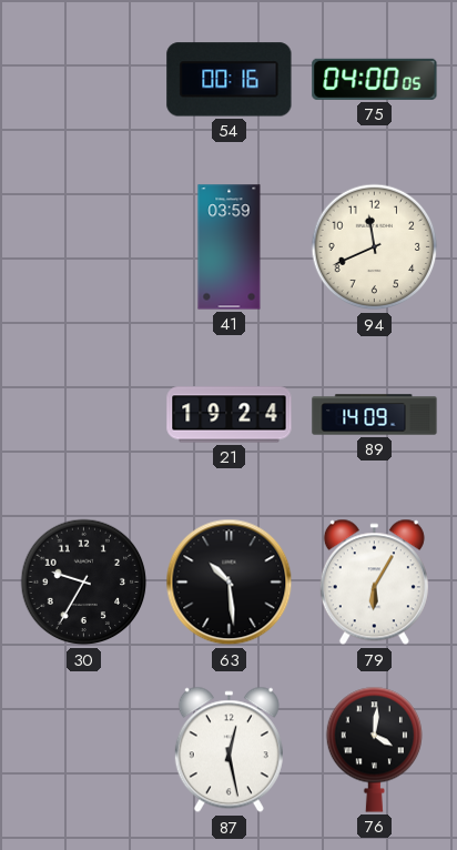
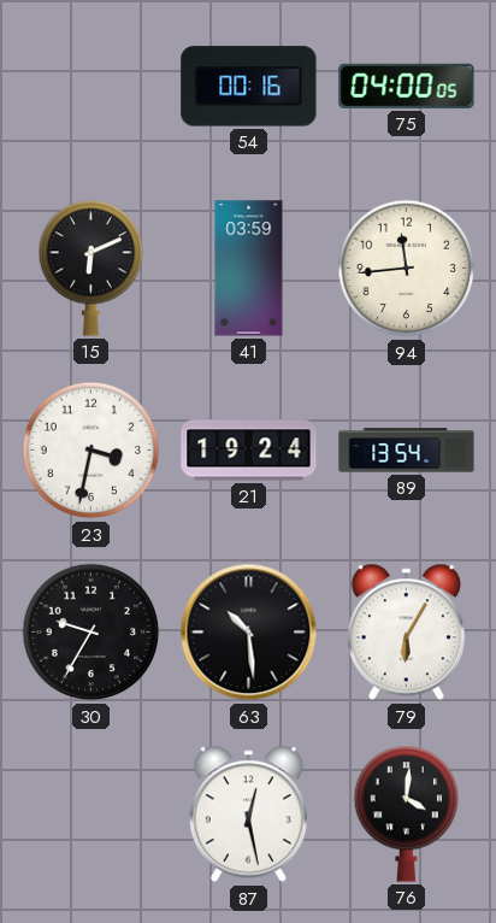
15: none -> 6:11 (90, 268)
94: 11:41 -> 11:44 (407, 269)
23: none -> 3:32 (91, 451)
89: 14:09 -> 13:54 (407, 451)
